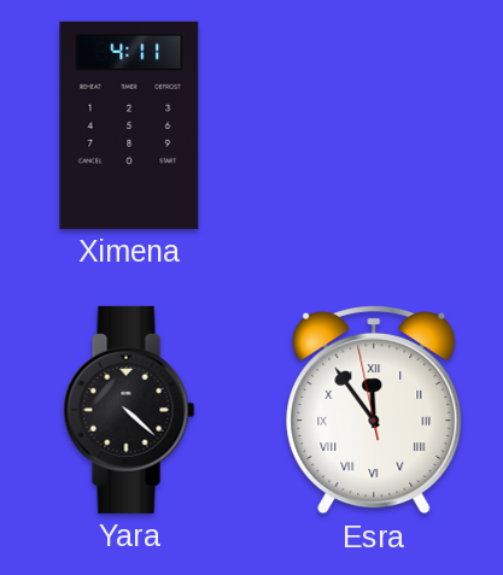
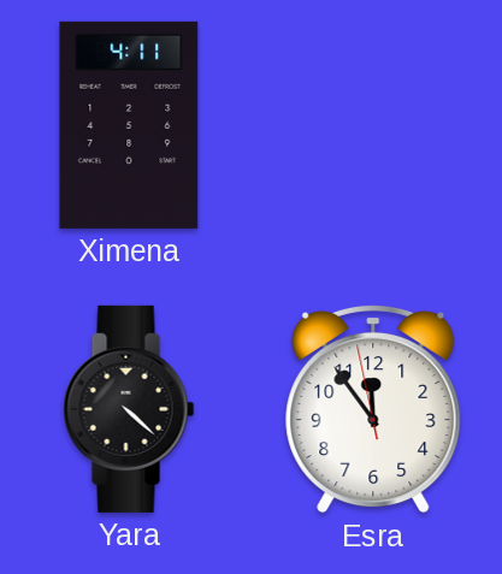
Esra numerals: Roman -> Arabic (373, 409)
